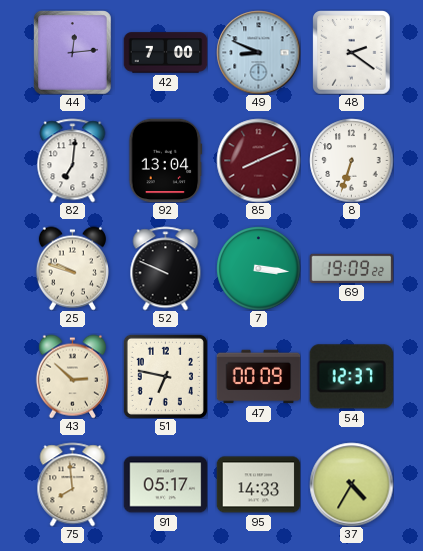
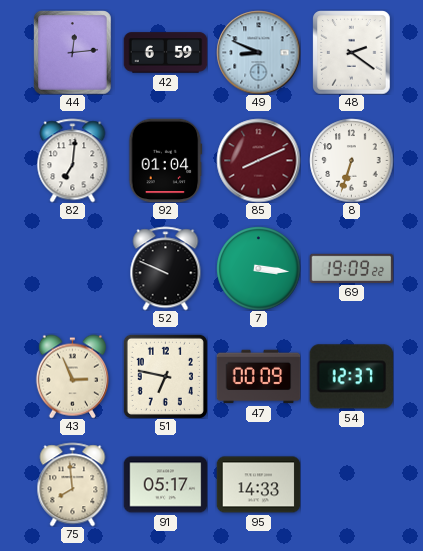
42: 7:00 -> 6:59 (165, 53)
92: 13:04 -> 01:04 (166, 160)
25: 9:48 -> none (72, 268)
43: 2:52 -> 2:56 (72, 376)
37: 4:35 -> none (351, 484)
